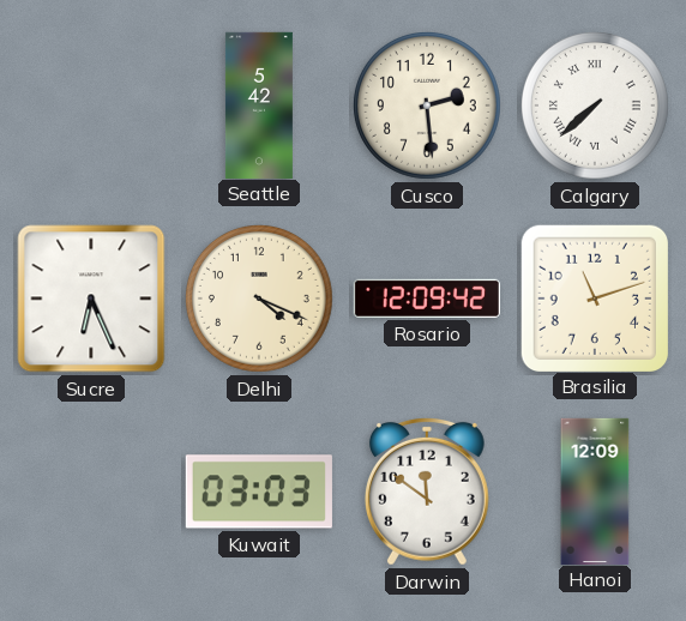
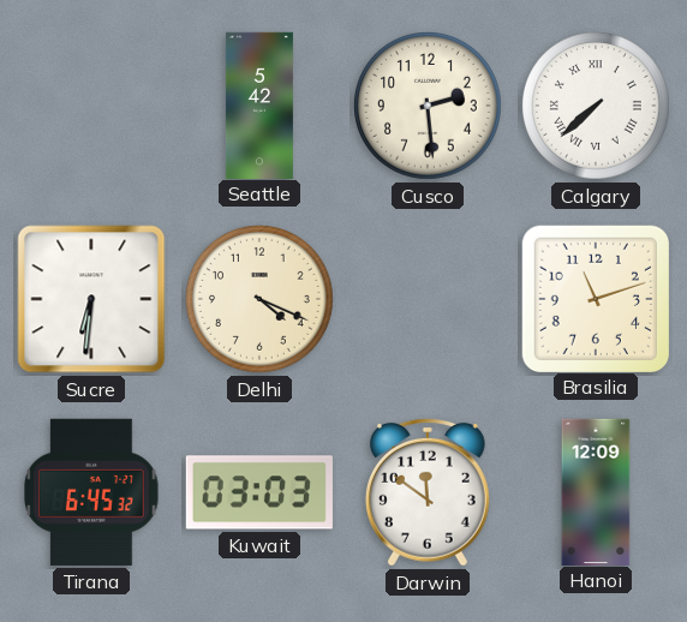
Sucre: 6:26 -> 6:31 (91, 299)
Rosario: 12:09 -> none (427, 299)
Tirana: none -> 6:45 (92, 492)
